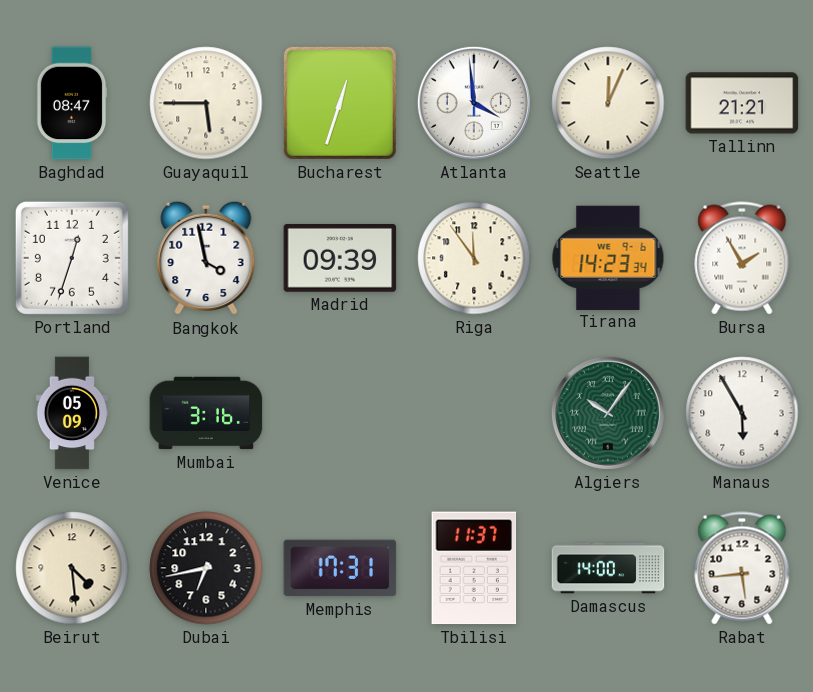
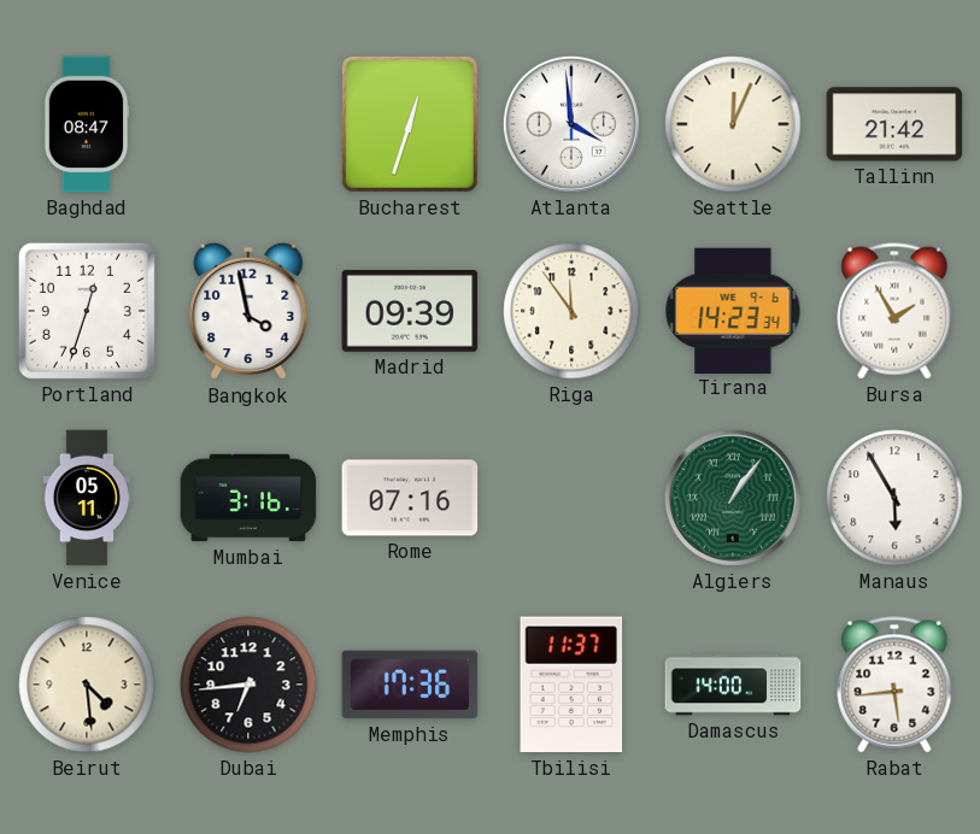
Guayaquil: 5:45 -> none (206, 103)
Tallinn: 21:21 -> 21:42 (894, 124)
Venice: 05:09 -> 05:11 (86, 498)
Rome: none -> 07:16 (410, 498)
Algiers: 10:06 -> 1:06 (733, 498)
Dubai: 6:43 -> 6:44 (248, 685)
Memphis: 17:31 -> 17:36 (410, 685)
